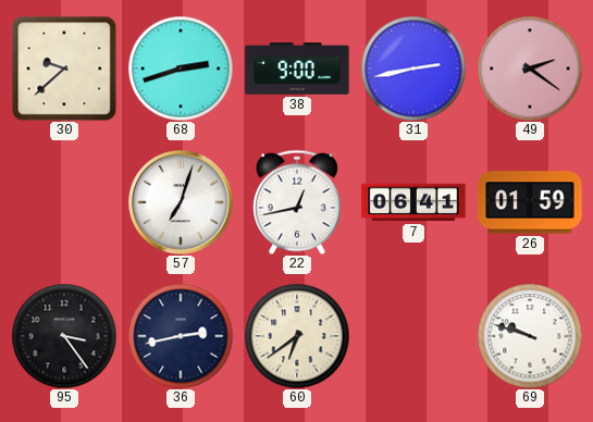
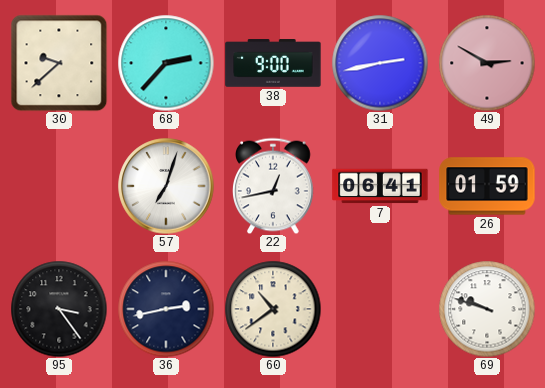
68: 2:42 -> 2:37 (166, 63)
49: 2:21 -> 2:50 (487, 63)
60: 6:39 -> 10:39 (273, 309)
